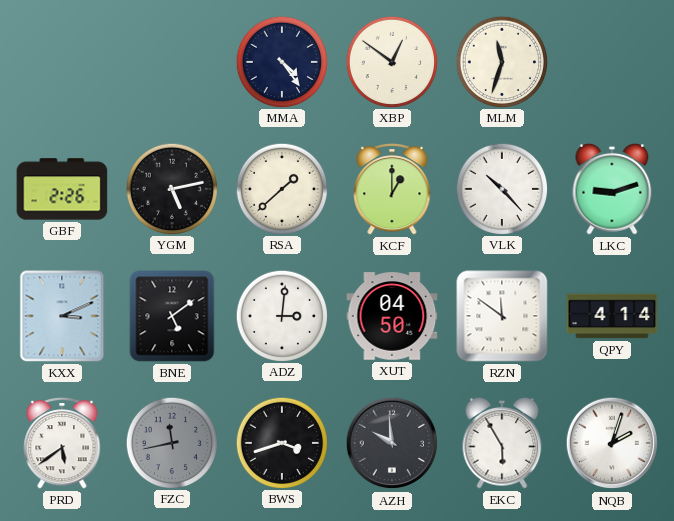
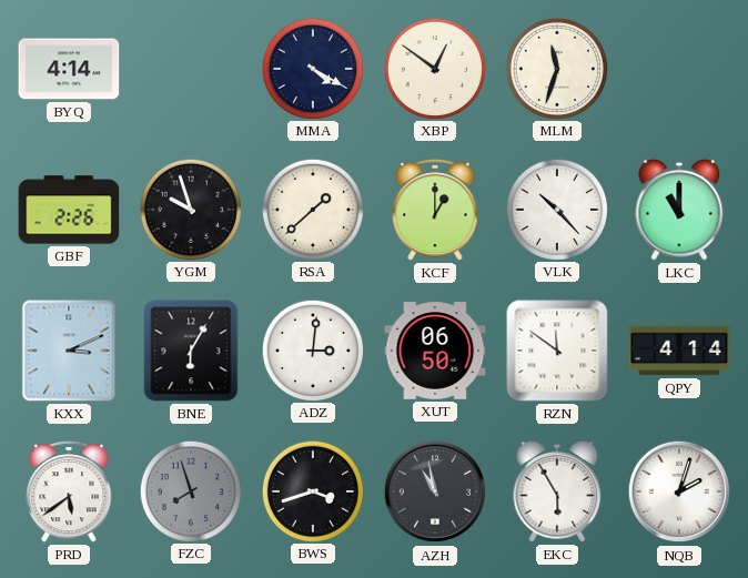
BYQ: none -> 4:14 (69, 69)
MMA: 4:24 -> 4:20 (312, 68)
YGM: 5:13 -> 9:57 (190, 209)
LKC: 9:12 -> 11:00 (679, 210)
BNE: 5:09 -> 6:05 (191, 351)
XUT: 04:50 -> 06:50 (435, 351)
FZC: 11:43 -> 7:57 (190, 490)
AZH: 9:59 -> 10:58 (435, 491)
